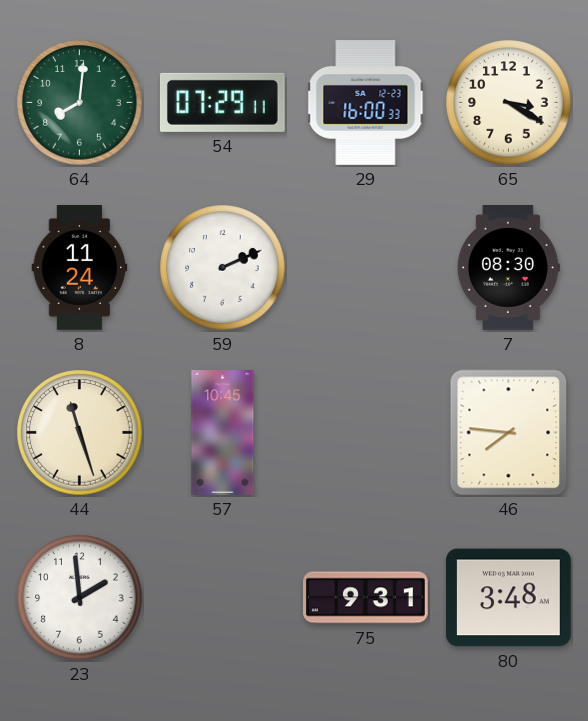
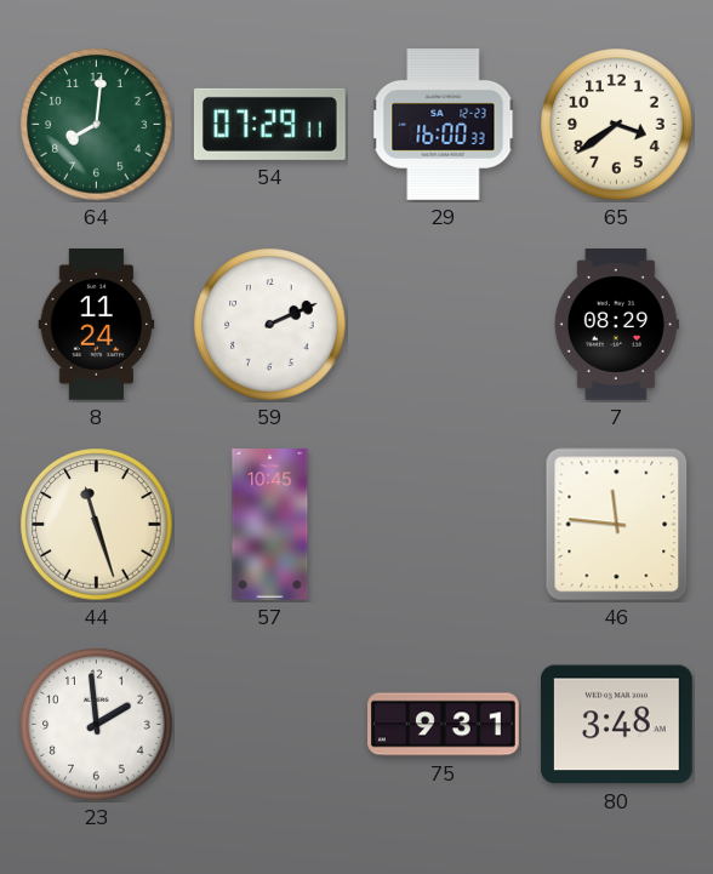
65: 3:20 -> 3:39 (617, 125)
7: 08:30 -> 08:29 (616, 325)
46: 7:46 -> 11:46 (617, 525)
